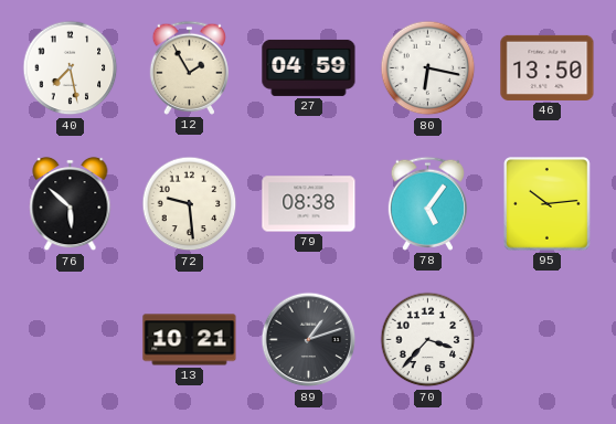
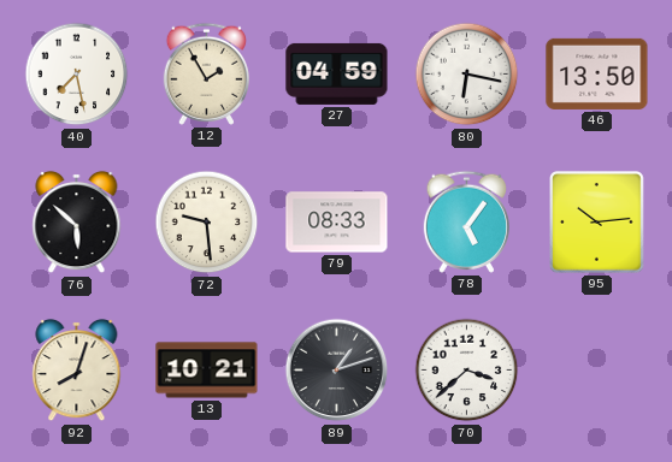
79: 08:38 -> 08:33 (337, 223)
92: none -> 8:03 (77, 371)
70: 3:37 -> 3:38 (467, 371)
